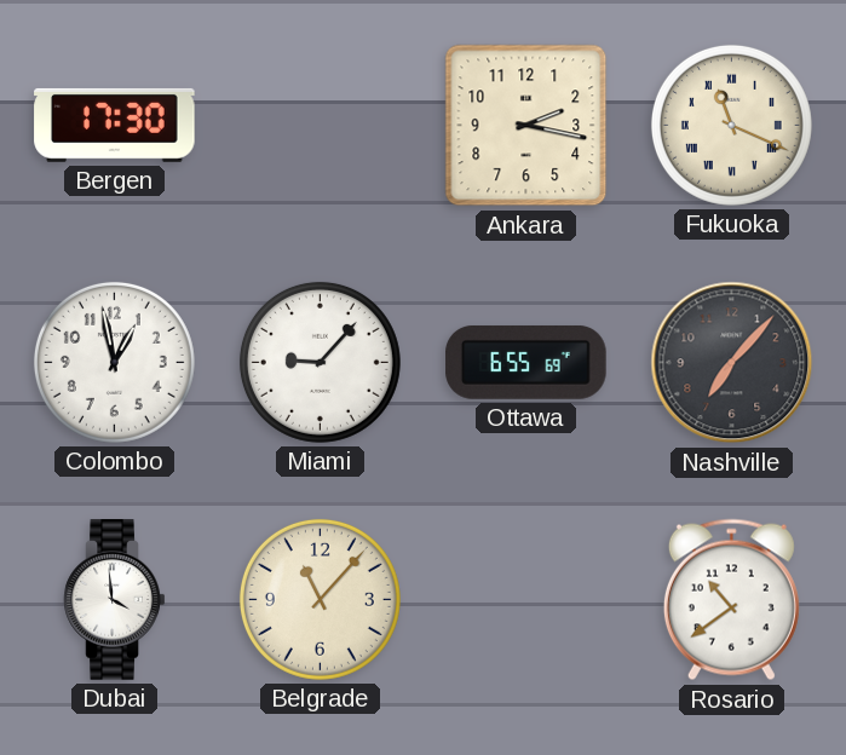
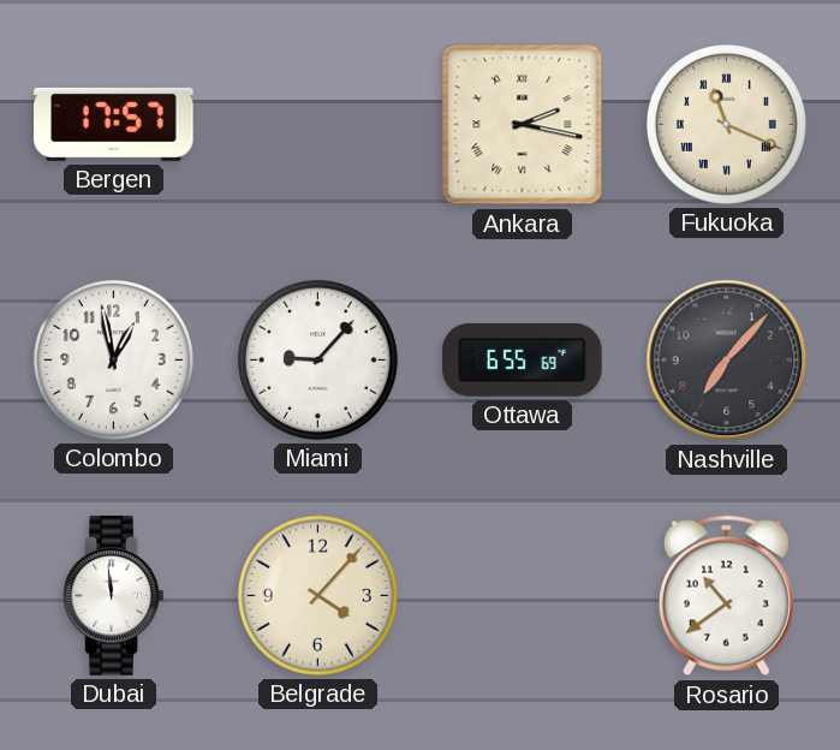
Bergen: 17:30 -> 17:57 (114, 124)
Ankara numerals: Arabic -> Roman (523, 125)
Dubai: 3:59 -> 11:59 (114, 596)
Belgrade: 11:07 -> 4:07 (317, 595)
